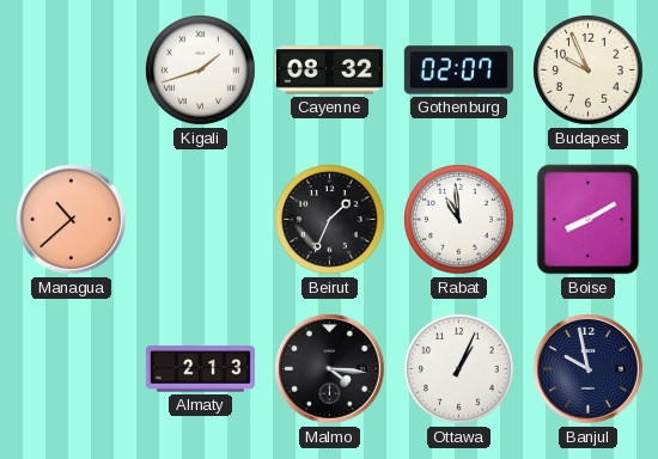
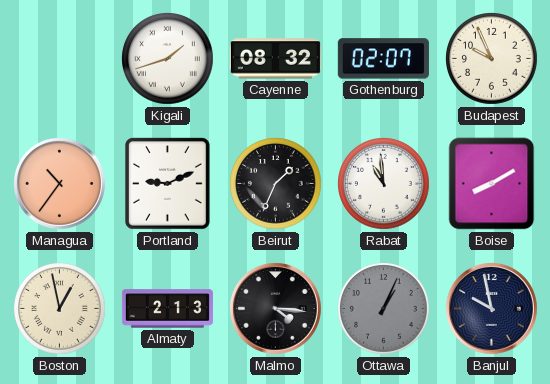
Managua: 10:38 -> 10:36 (60, 184)
Portland: none -> 9:11 (168, 184)
Boston: none -> 12:58 (60, 309)
Ottawa dial: white -> grey (384, 309)
